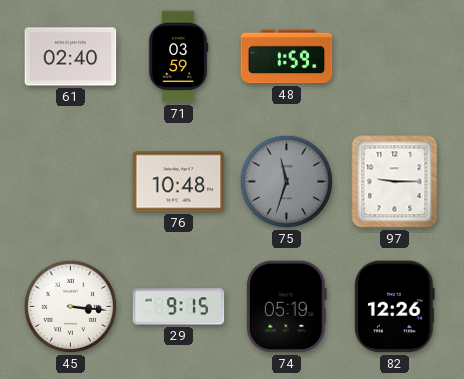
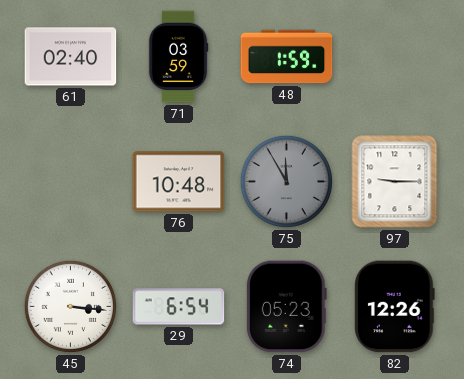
75: 11:33 -> 11:55 (286, 181)
29: 9:15 -> 6:54 (179, 307)
74: 05:19 -> 05:23 (287, 307)
